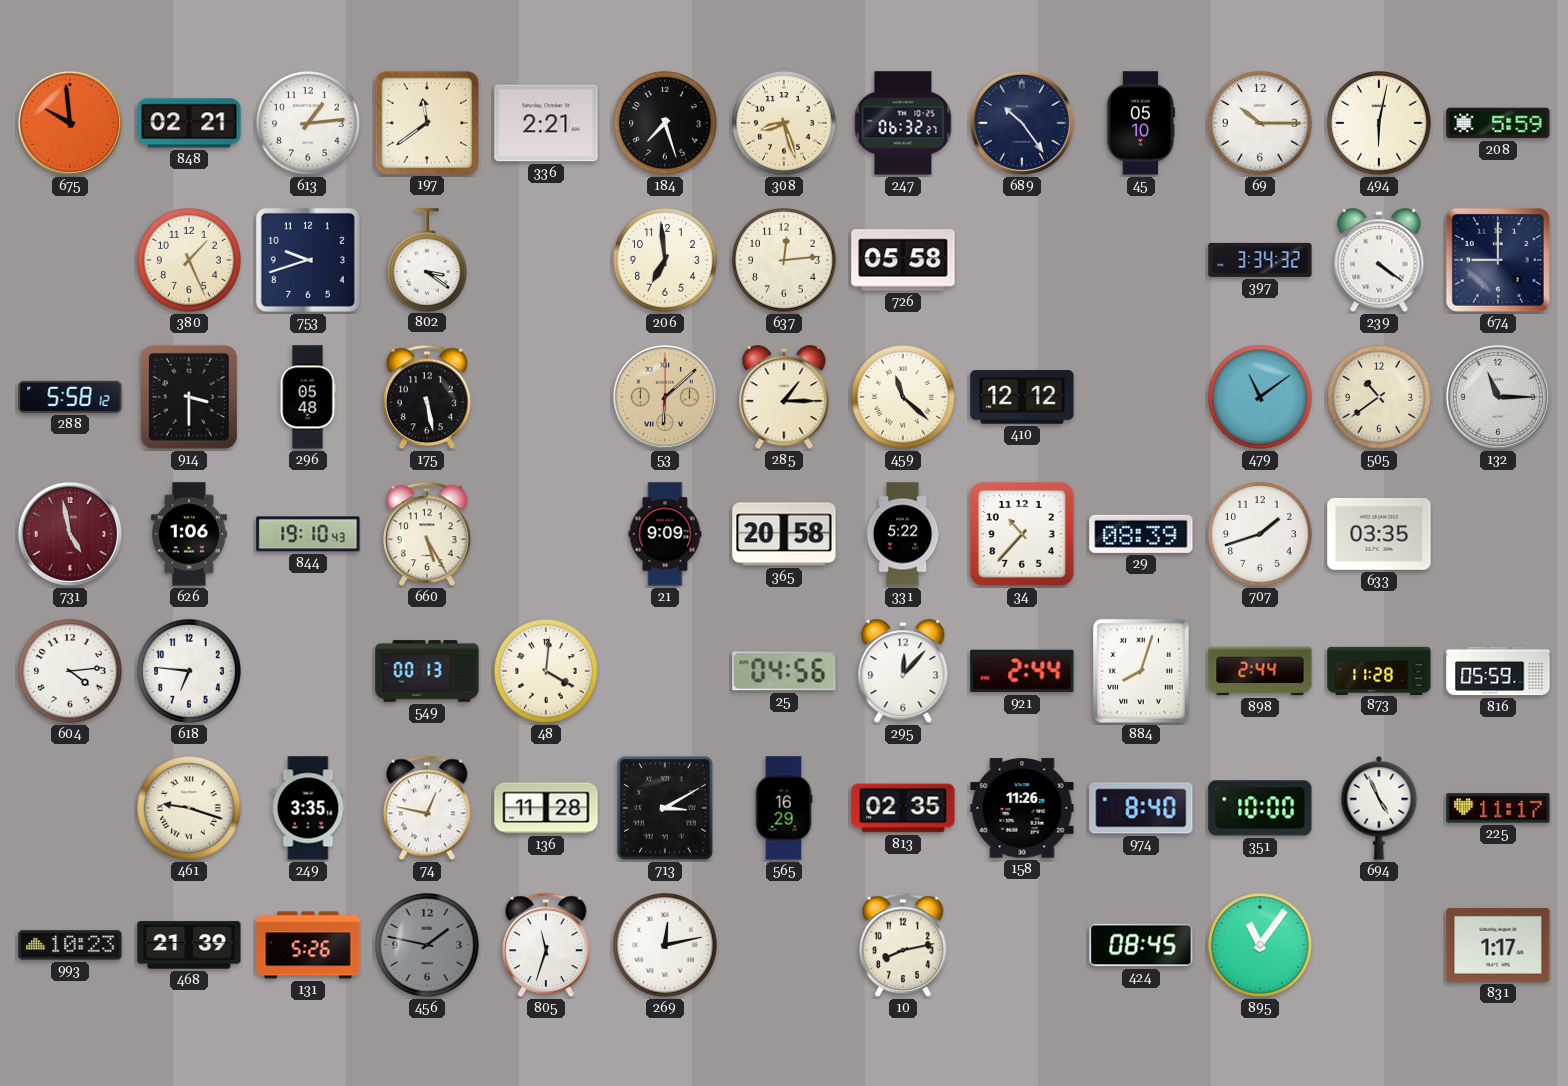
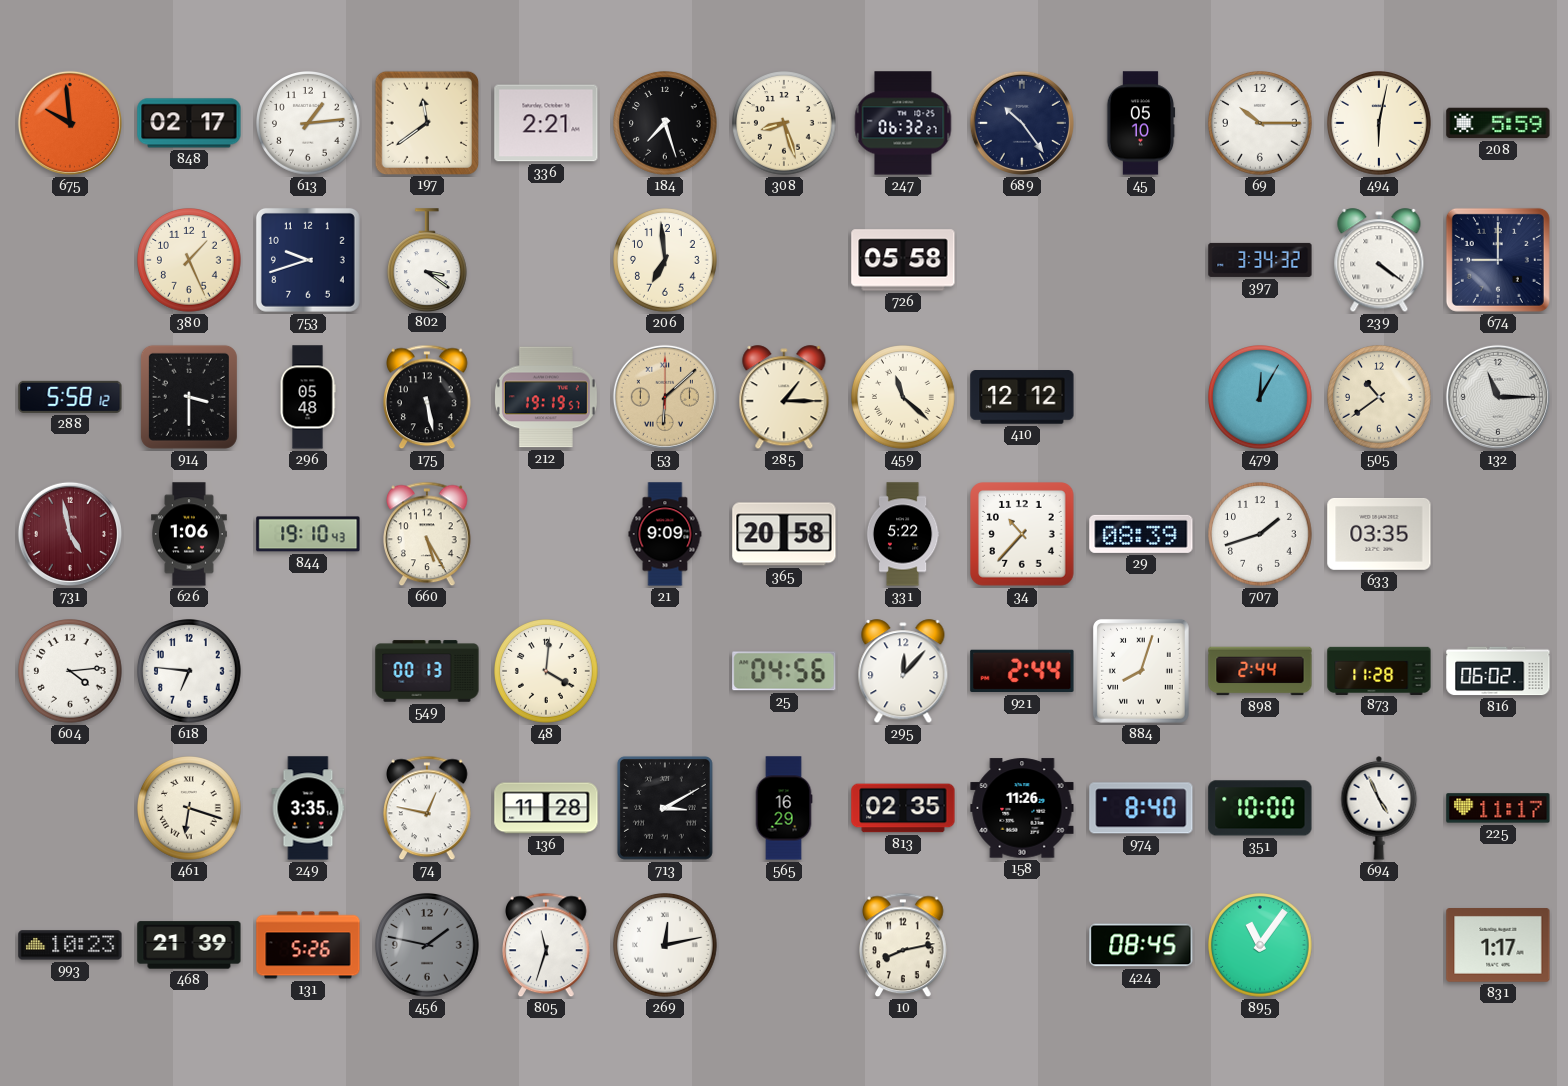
848: 02:21 -> 02:17 (189, 123)
637: 12:14 -> none (785, 261)
212: none -> 19:19 (546, 397)
479: 11:09 -> 12:05 (1261, 398)
816: 05:59 -> 06:02 (1498, 671)
461: 9:18 -> 6:18 (190, 809)
